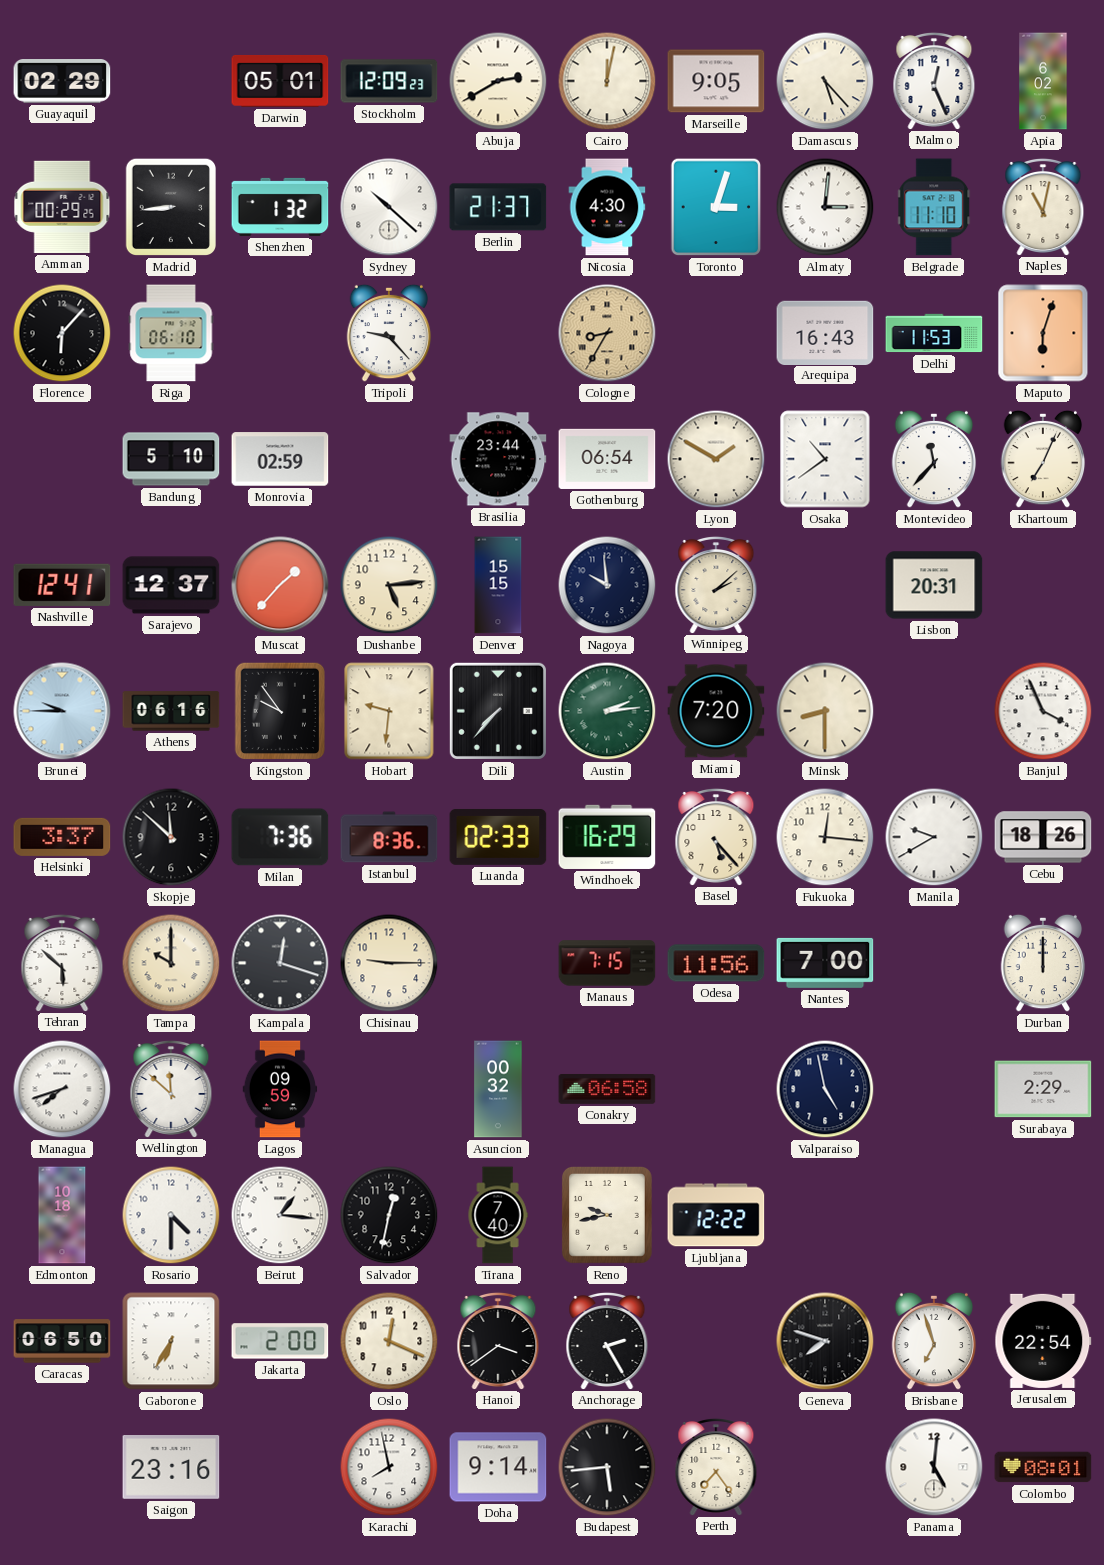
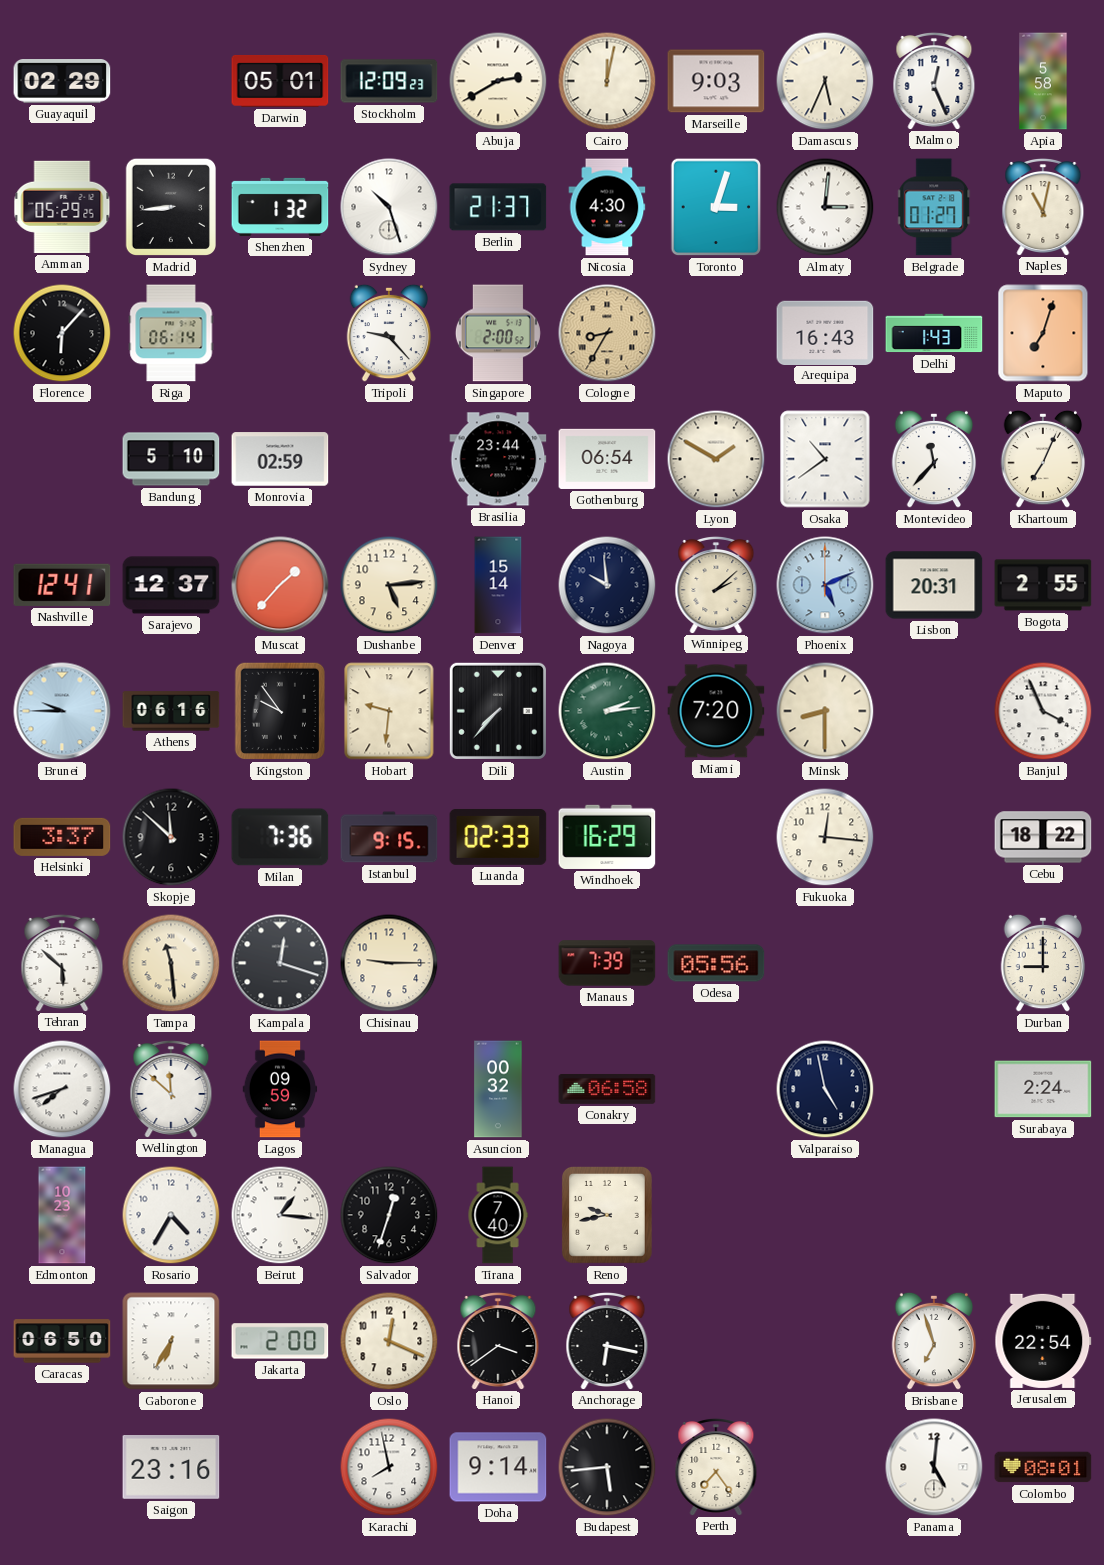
Marseille: 9:05 -> 9:03 (716, 81)
Damascus: 5:23 -> 5:34 (825, 81)
Apia: 6:02 -> 5:58 (1043, 81)
Amman: 00:29 -> 05:29 (62, 207)
Sydney: 10:22 -> 10:27 (389, 207)
Belgrade: 11:10 -> 01:27 (935, 207)
Riga: 06:10 -> 06:14 (171, 333)
Singapore: none -> 2:00 (498, 333)
Delhi: 11:53 -> 1:43 (934, 333)
Maputo: 6:03 -> 7:03 (1043, 333)
Denver: 15:15 -> 15:14 (498, 585)
Phoenix: none -> 5:11 (825, 585)
Bogota: none -> 2:55 (1043, 585)
Istanbul: 8:36 -> 9:15 (389, 837)
Basel: 5:23 -> none (716, 836)
Manila: 9:40 -> none (934, 837)
Cebu: 18:26 -> 18:22 (1043, 837)
Tampa: 10:00 -> 11:29 (171, 963)
Manaus: 7:15 -> 7:39 (607, 963)
Odesa: 11:56 -> 05:56 (716, 963)
Nantes: 7:00 -> none (825, 963)
Durban: 12:00 -> 9:00 (1043, 963)
Surabaya: 2:29 -> 2:24 (1043, 1089)
Edmonton: 10:18 -> 10:23 (62, 1215)
Rosario: 4:30 -> 4:35 (171, 1215)
Salvador: 12:32 -> 12:33 (389, 1215)
Ljubljana: 12:22 -> none (716, 1215)
Anchorage: 2:25 -> 6:17 (607, 1340)
Geneva: 7:48 -> none (825, 1341)
